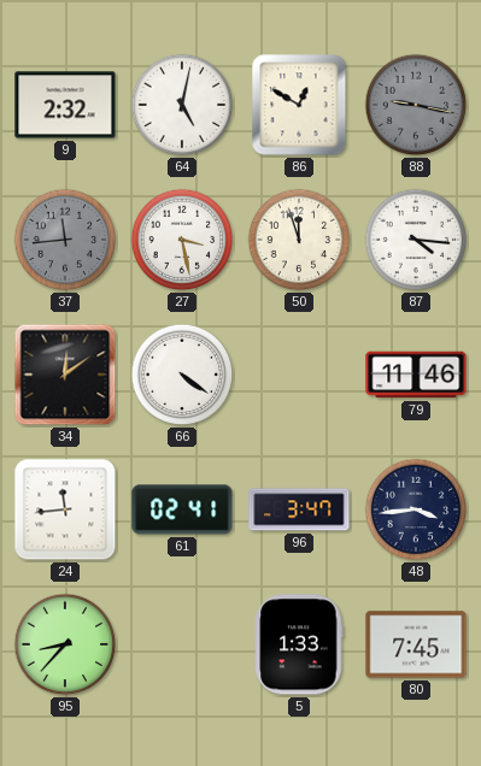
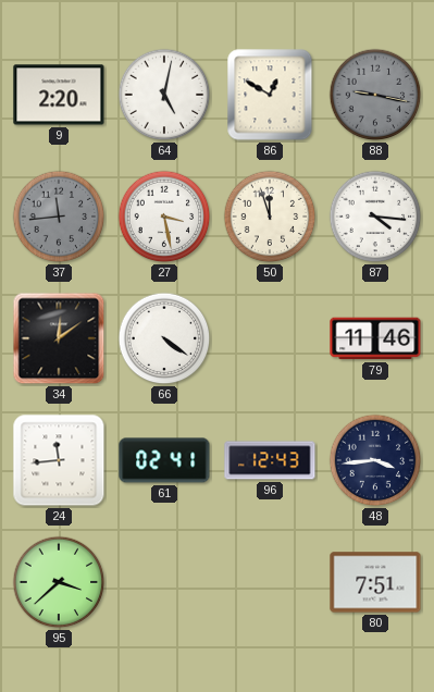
9: 2:32 -> 2:20 (59, 95)
96: 3:47 -> 12:43 (270, 460)
95: 8:37 -> 3:38 (59, 582)
5: 1:33 -> none (299, 644)
80: 7:45 -> 7:51 (375, 582)
